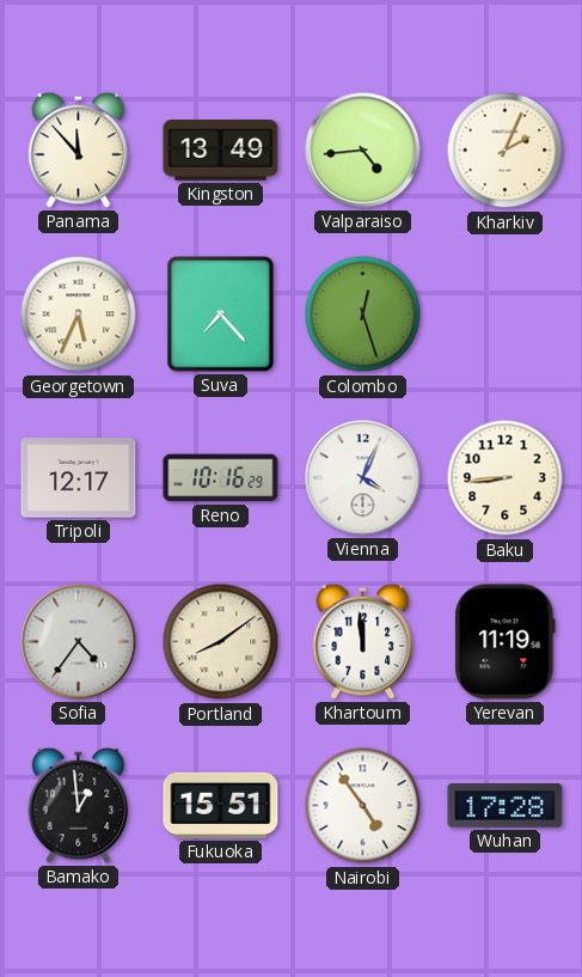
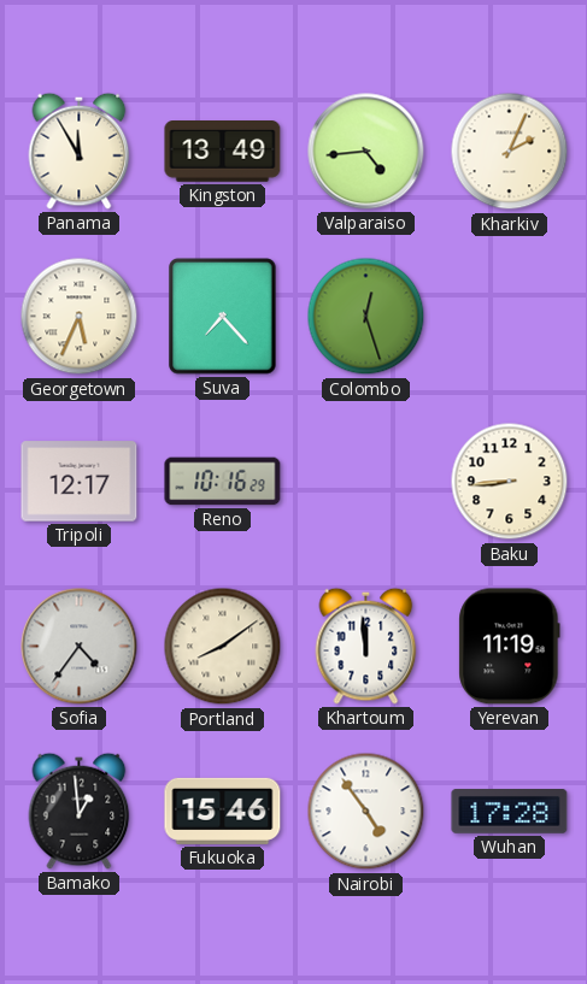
Panama: 11:53 -> 11:55 (80, 151)
Vienna: 4:04 -> none (363, 478)
Fukuoka: 15:51 -> 15:46 (223, 811)
